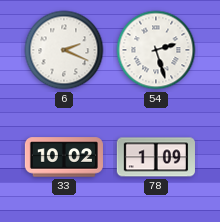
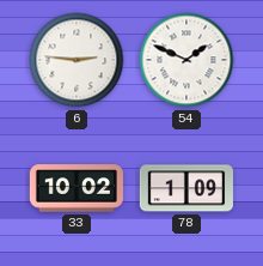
6: 2:19 -> 2:46 (77, 60)
54: 2:27 -> 1:49 (186, 60)
